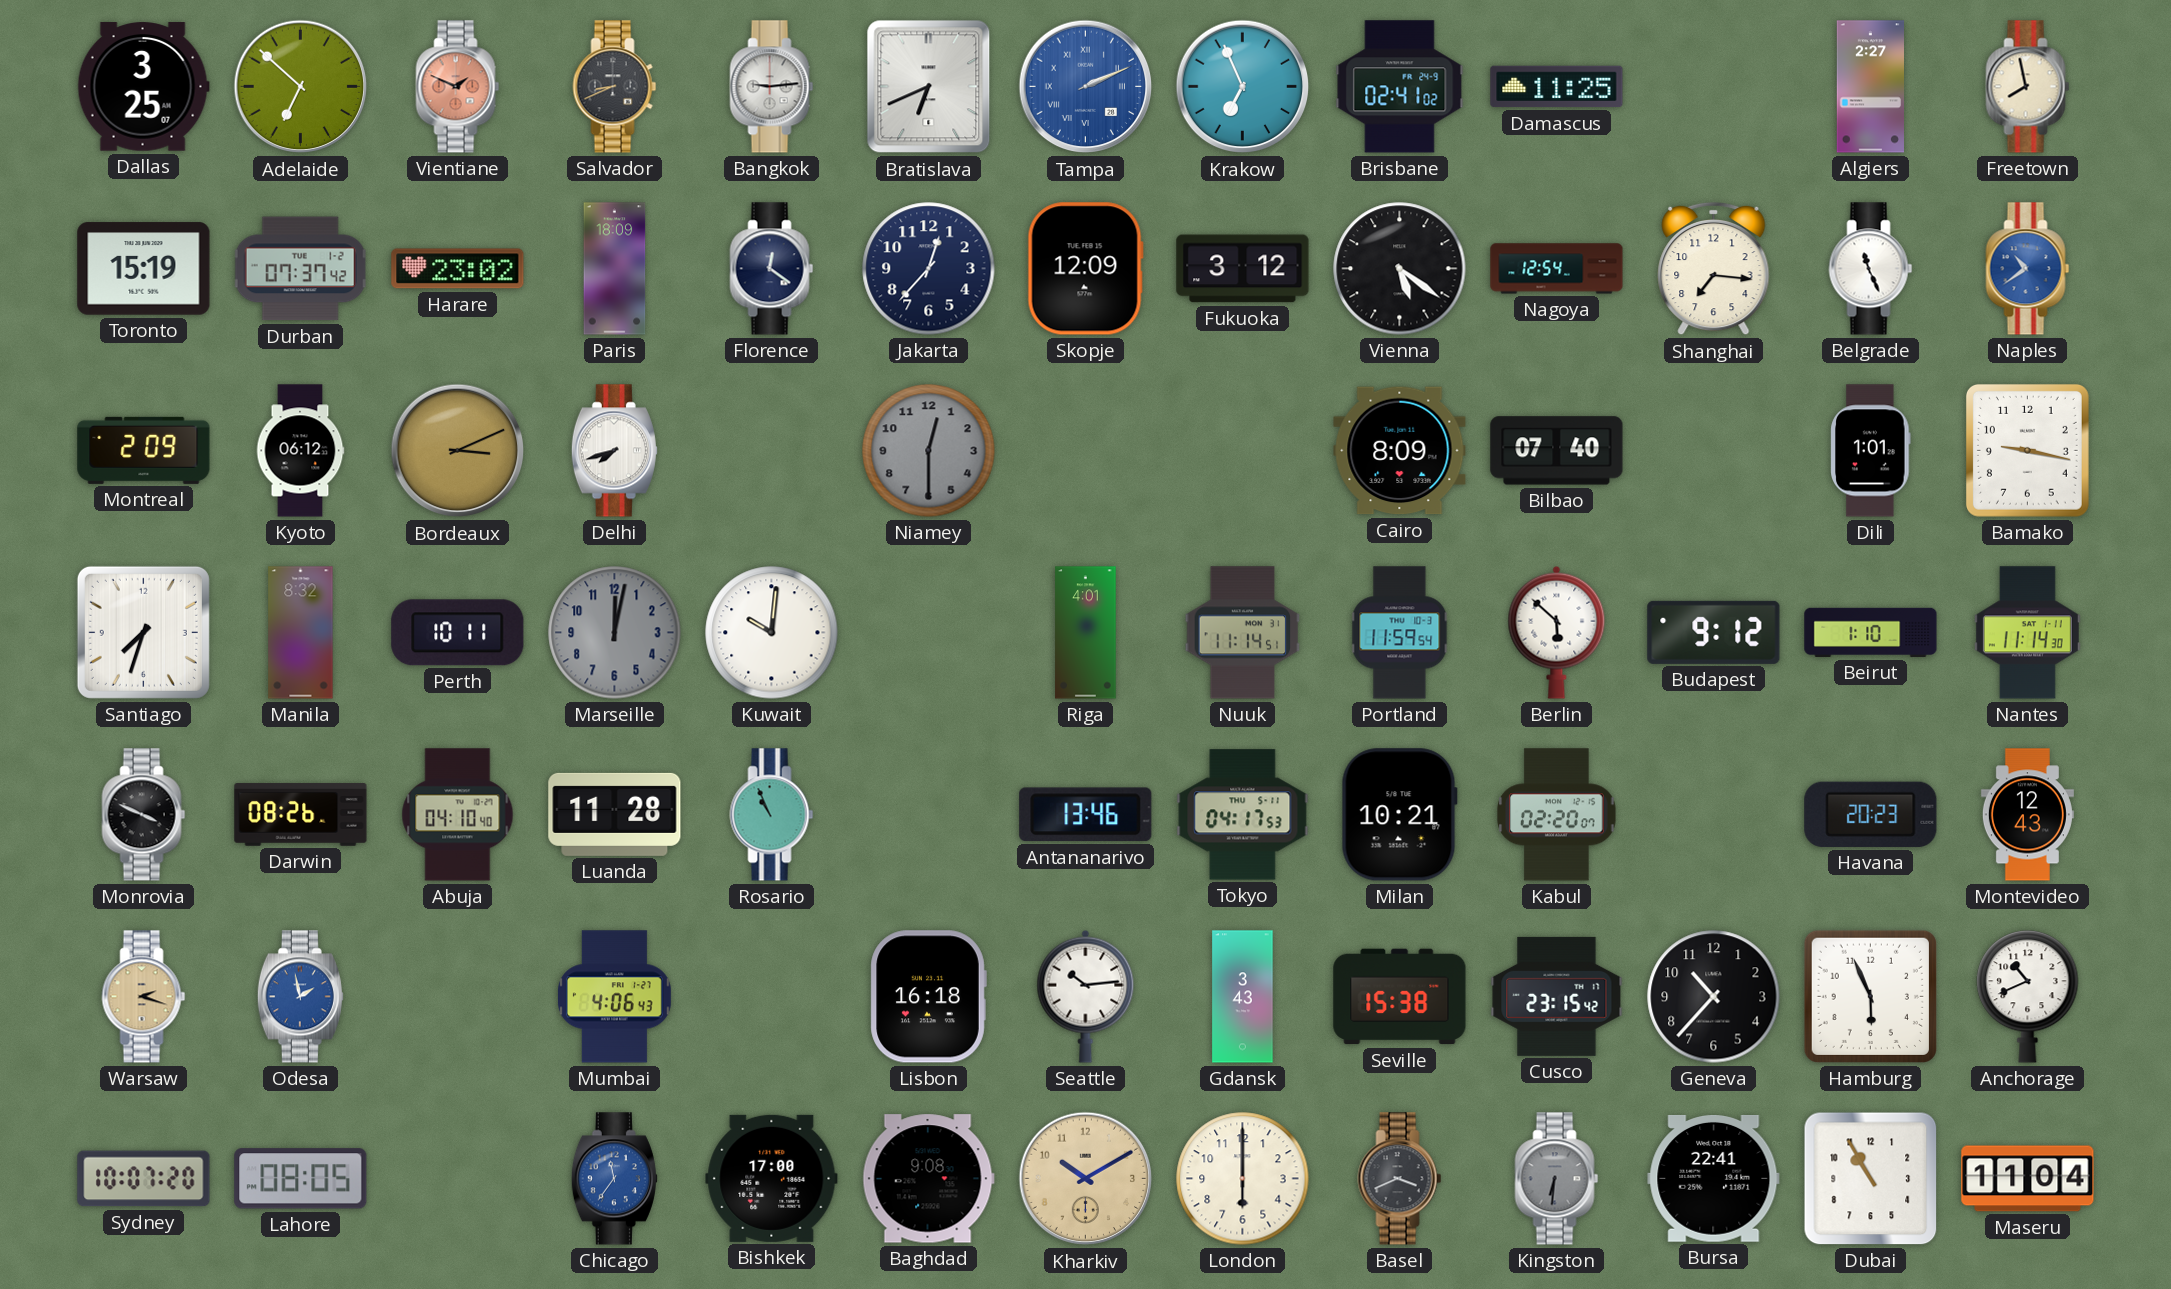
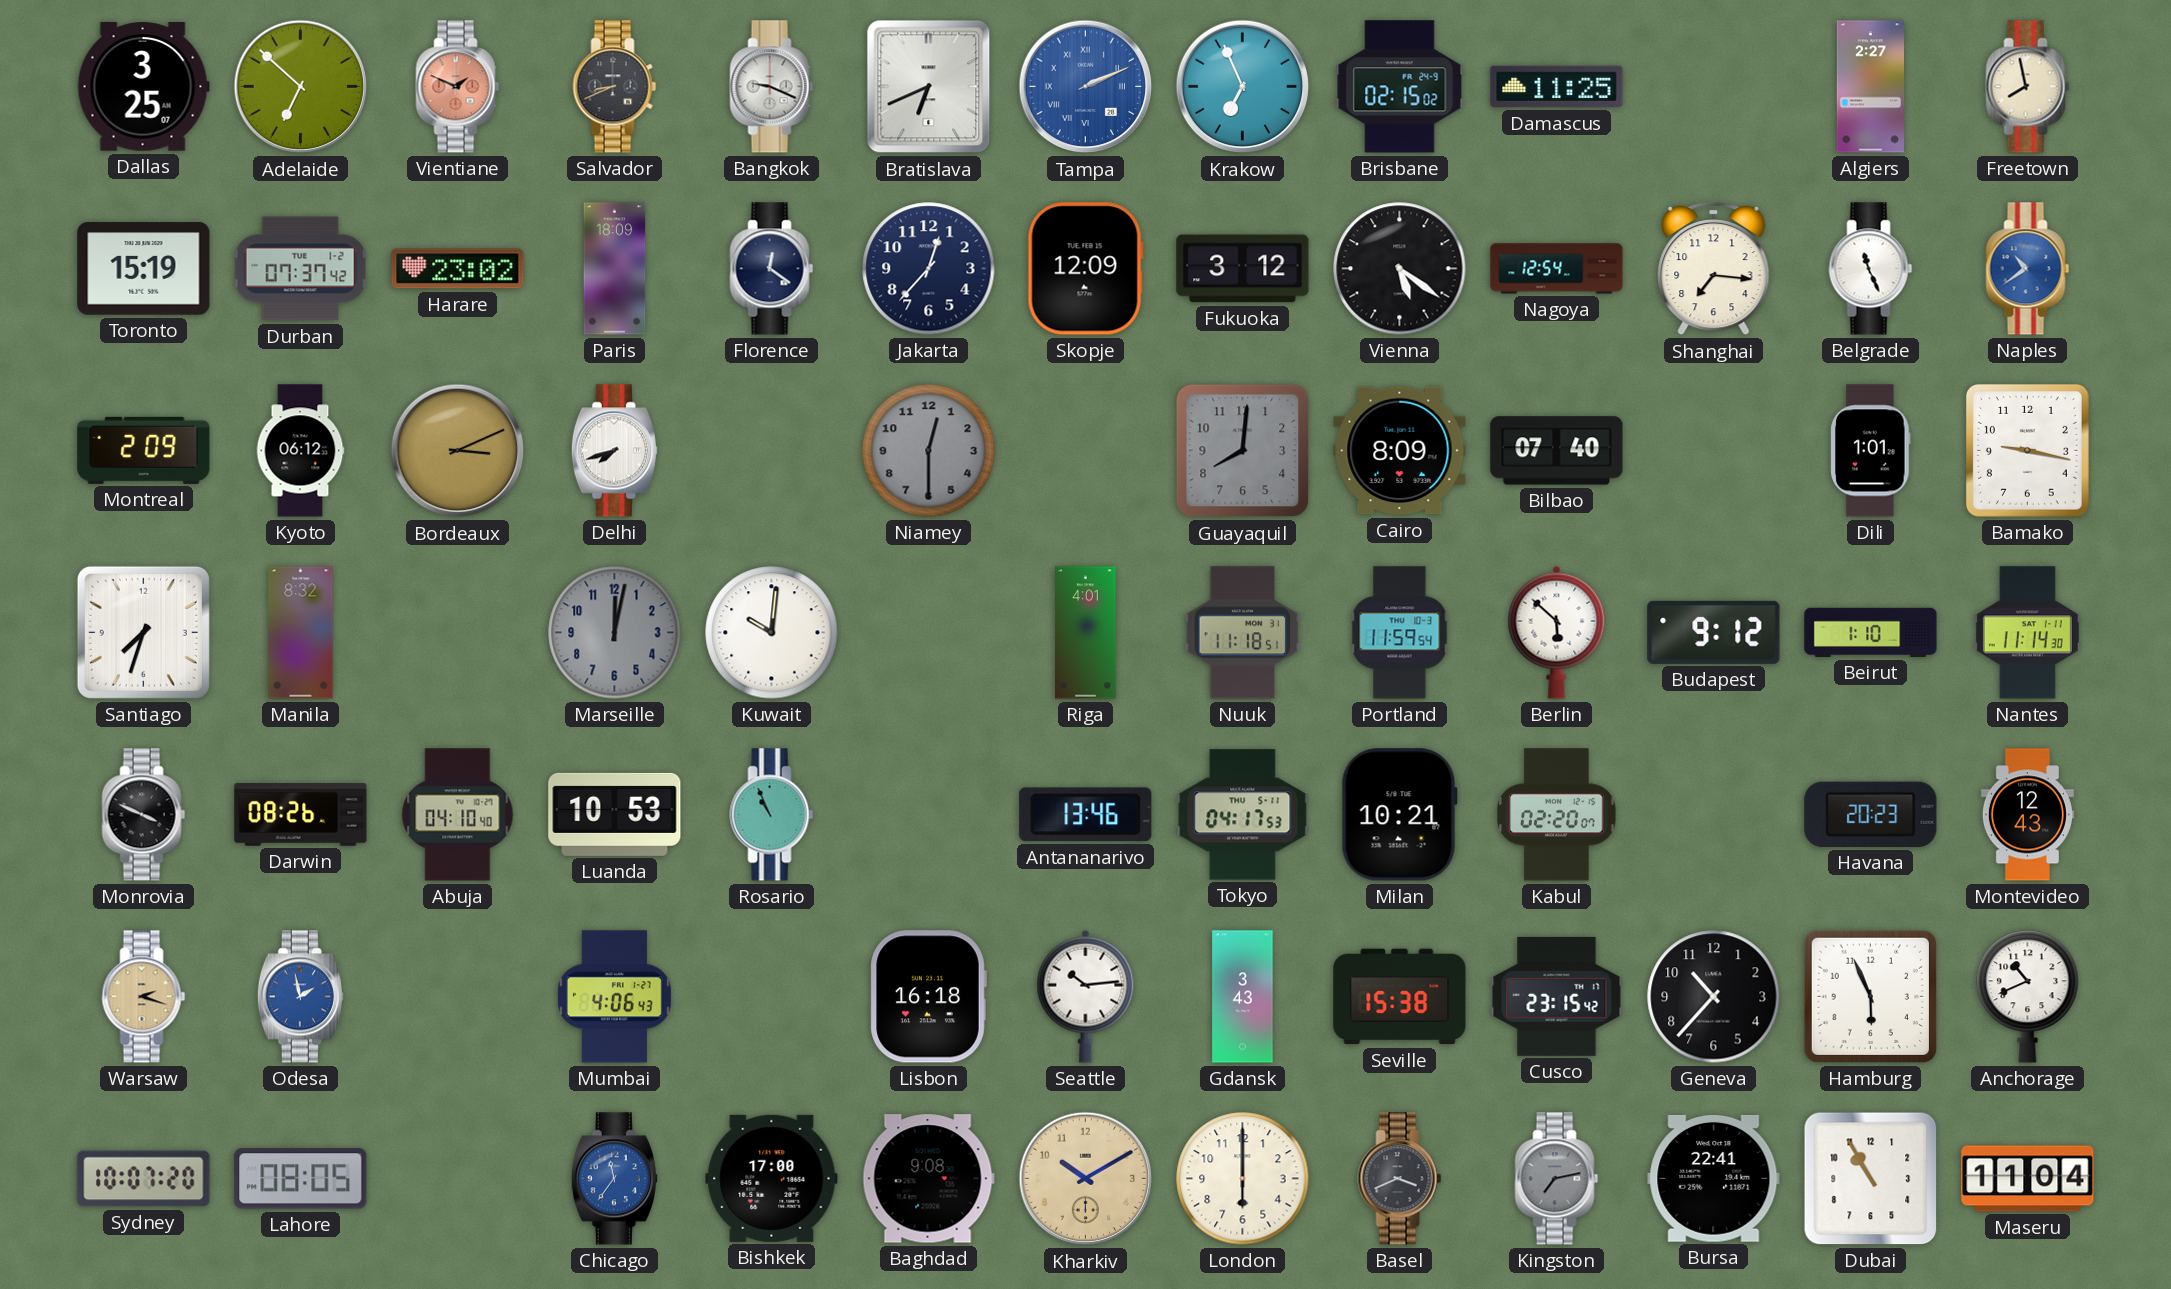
Bangkok: 9:14 -> 9:19 (772, 87)
Brisbane: 02:41 -> 02:15 (1400, 87)
Guayaquil: none -> 8:01 (1243, 451)
Perth: 10:11 -> none (458, 633)
Nuuk: 11:14 -> 11:18 (1243, 633)
Luanda: 11:28 -> 10:53 (615, 814)
Kingston: 6:31 -> 7:13 (1557, 1179)
